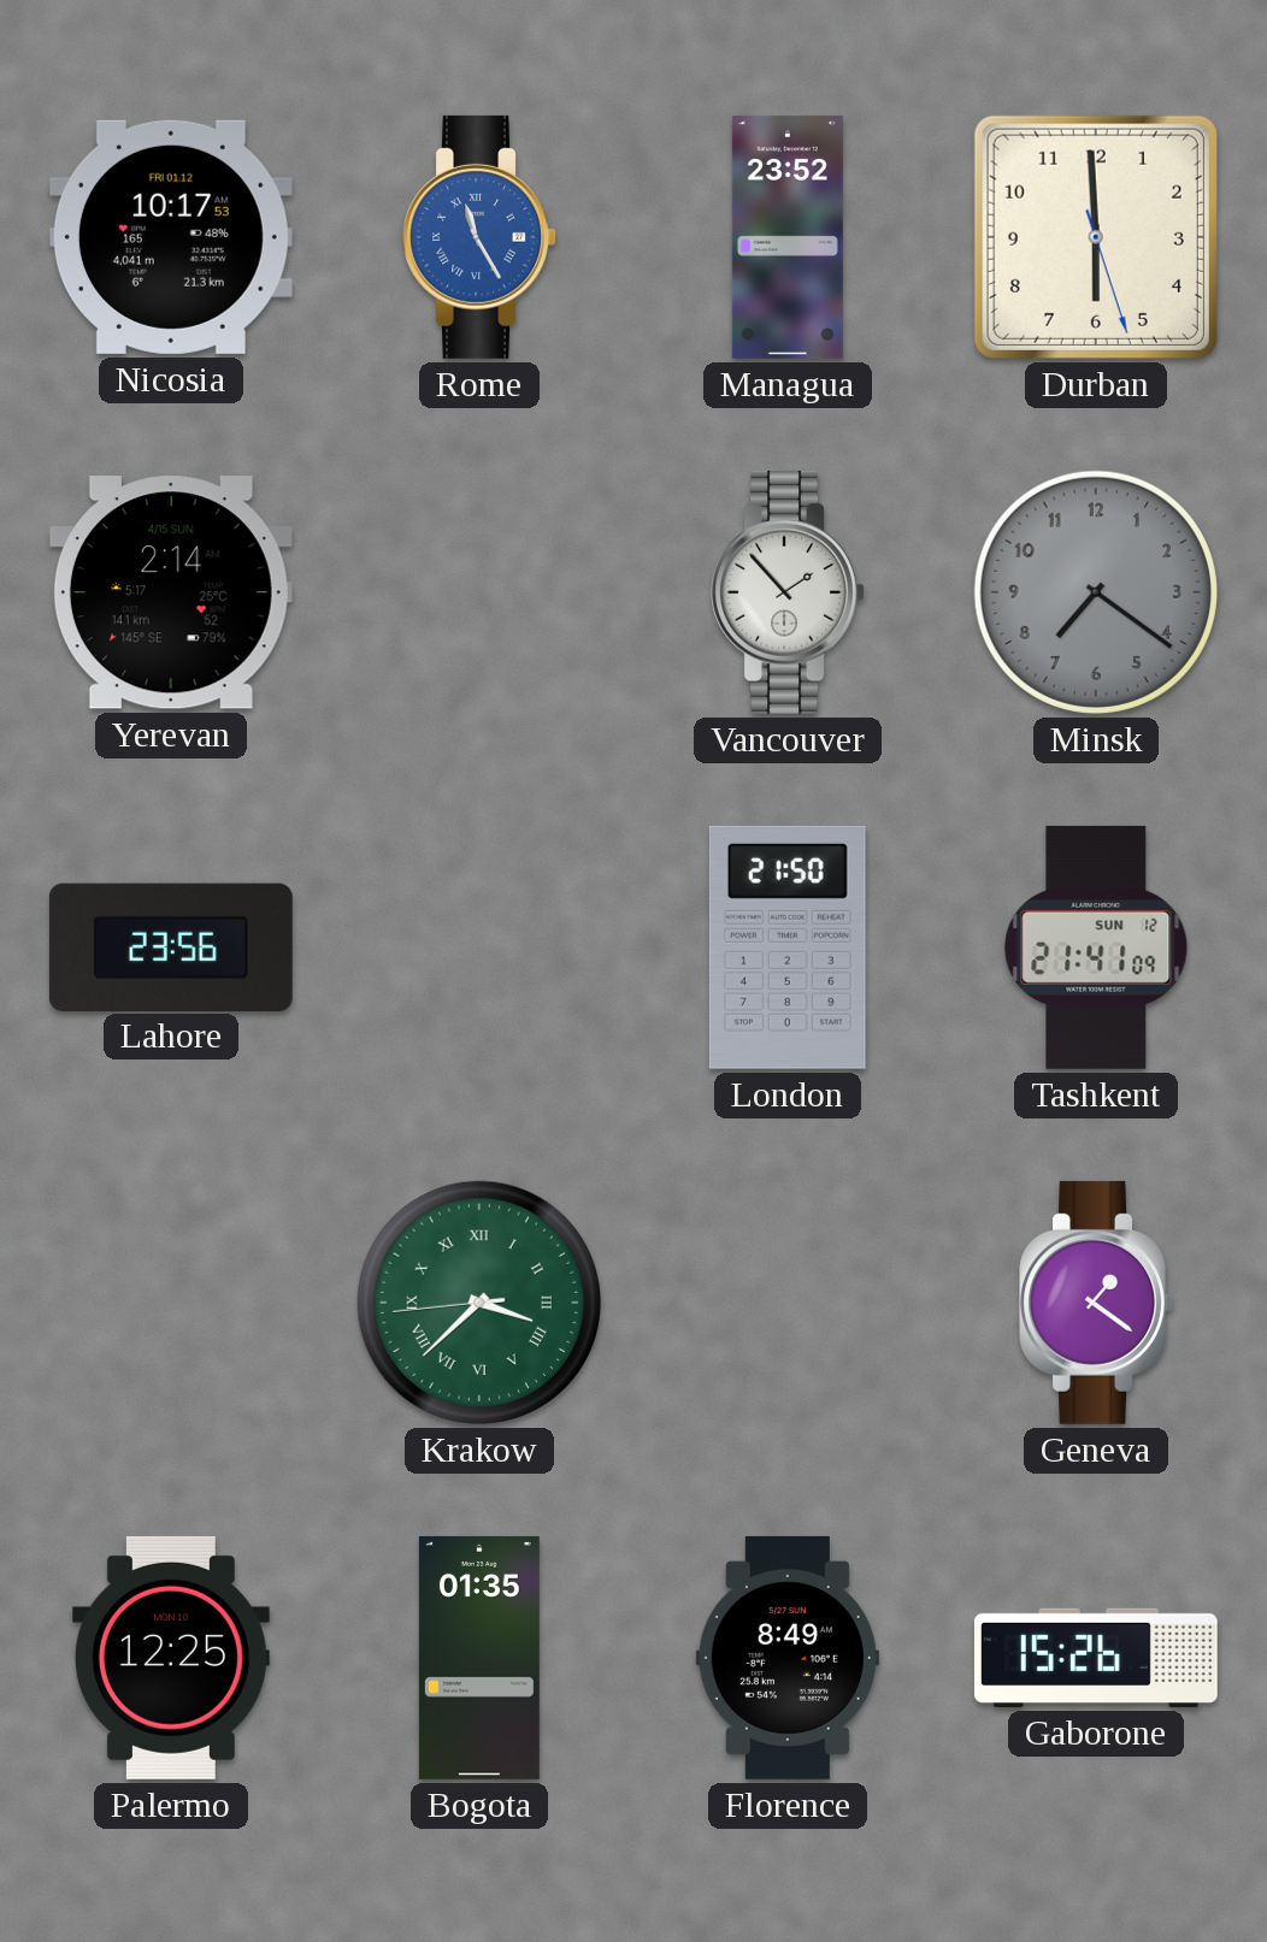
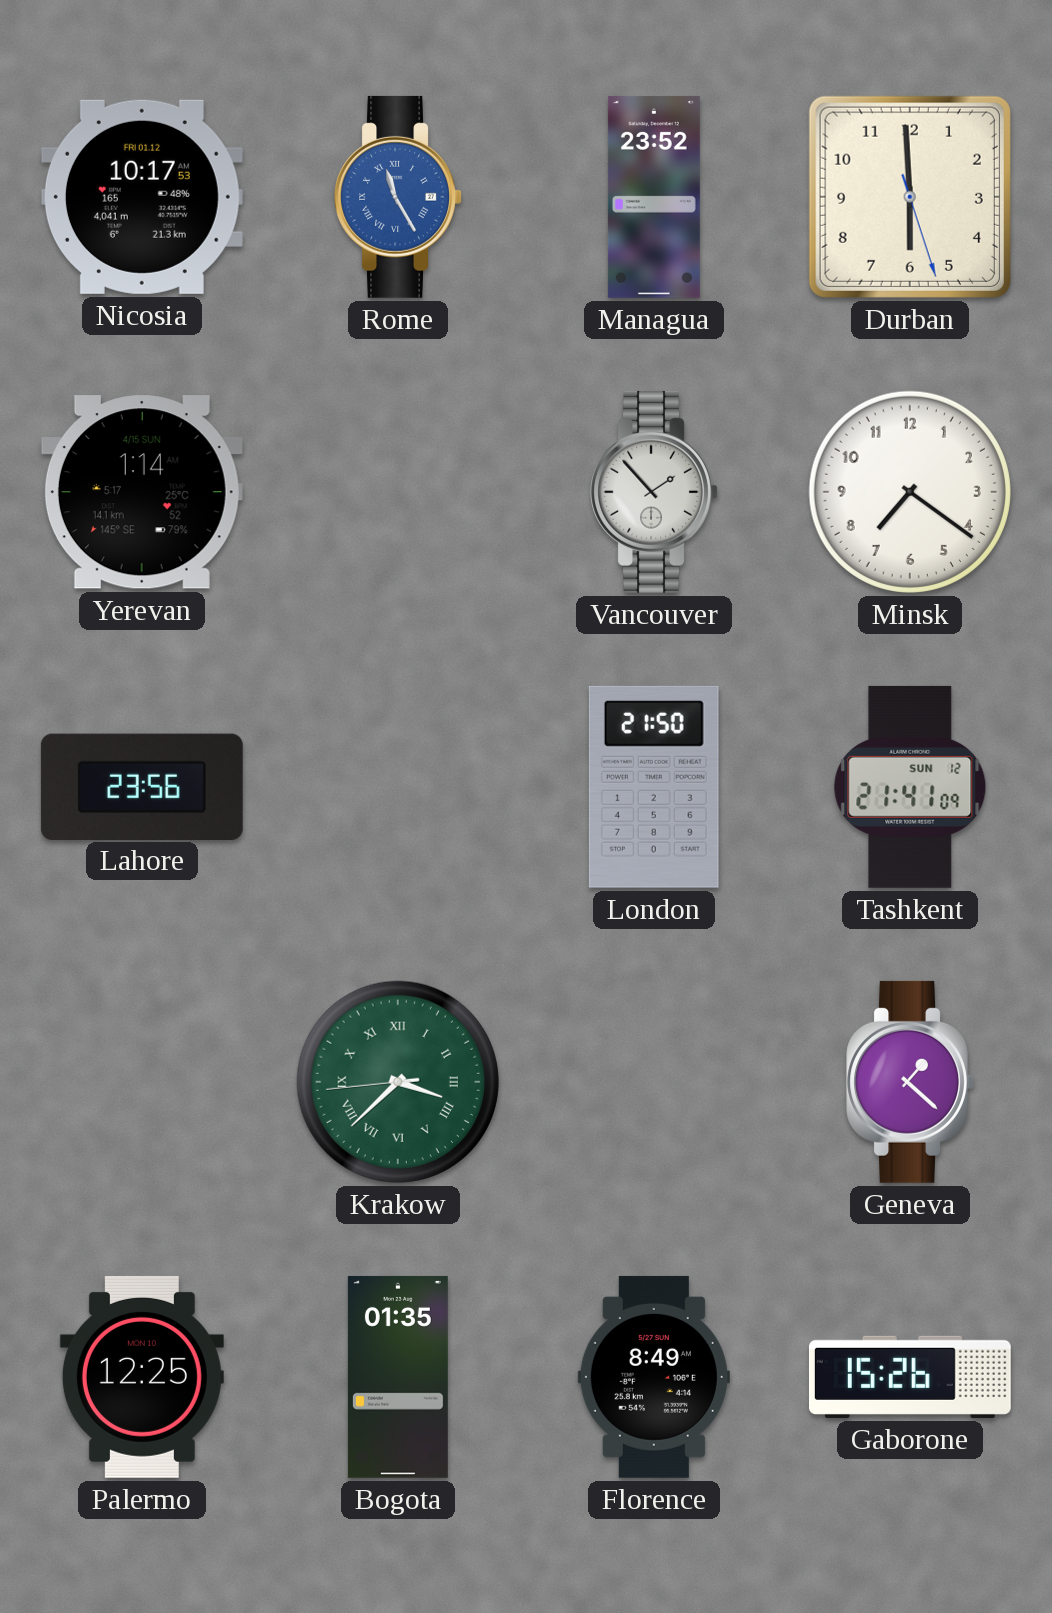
Yerevan: 2:14 -> 1:14 (142, 492)
Minsk dial: grey -> white (910, 492)
Geneva: 1:21 -> 1:22 (910, 1082)
